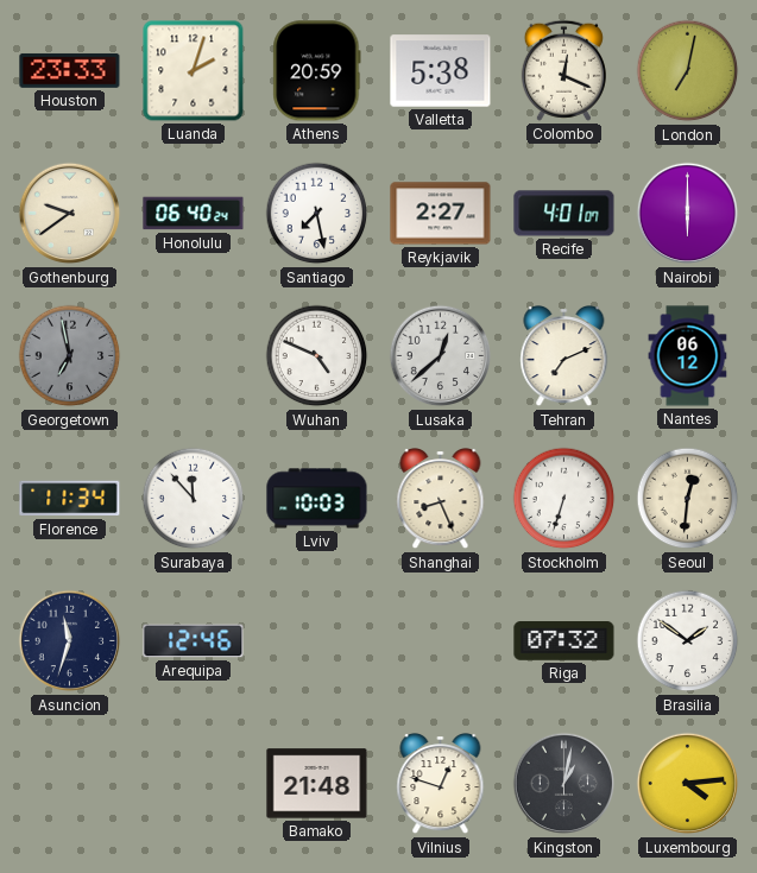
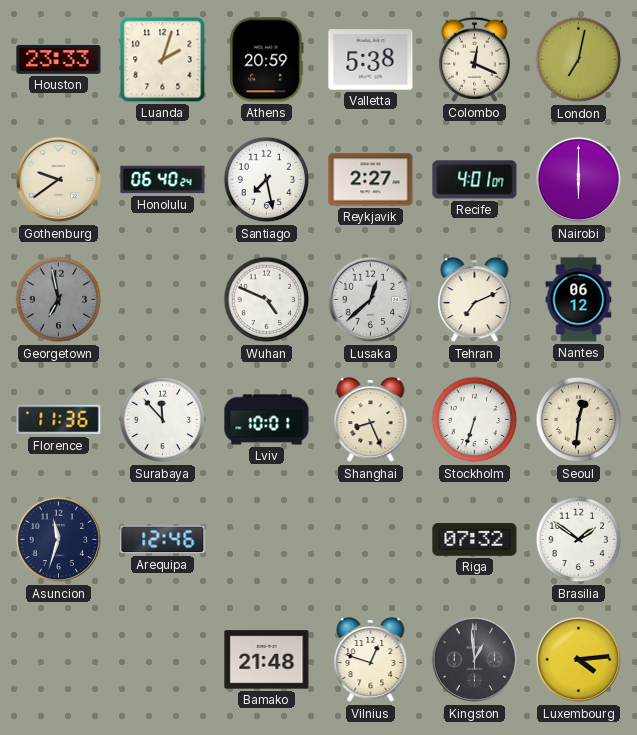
Florence: 11:34 -> 11:36 (59, 420)
Lviv: 10:03 -> 10:01 (267, 420)
Kingston: 1:02 -> 12:59 (475, 660)
